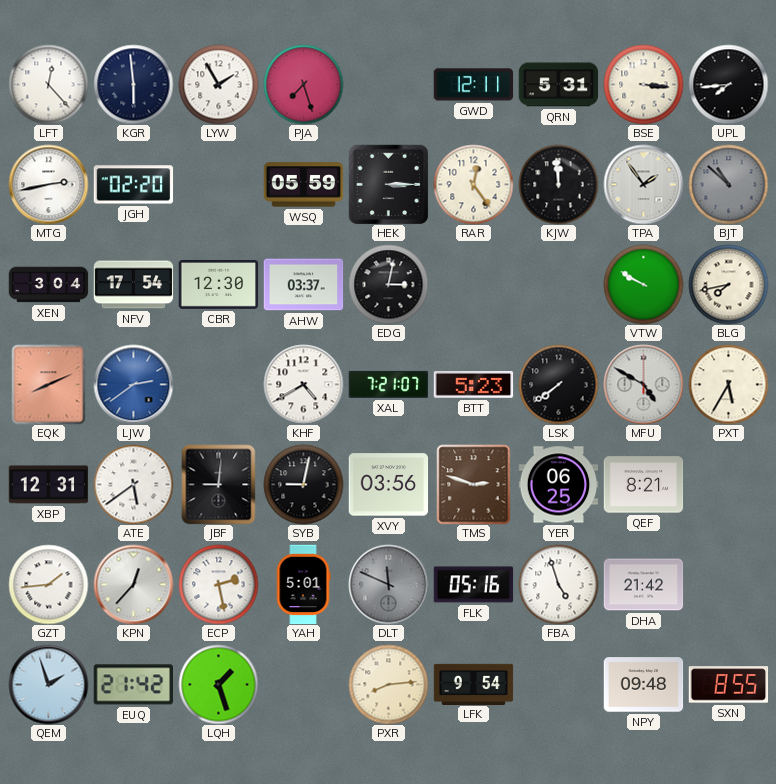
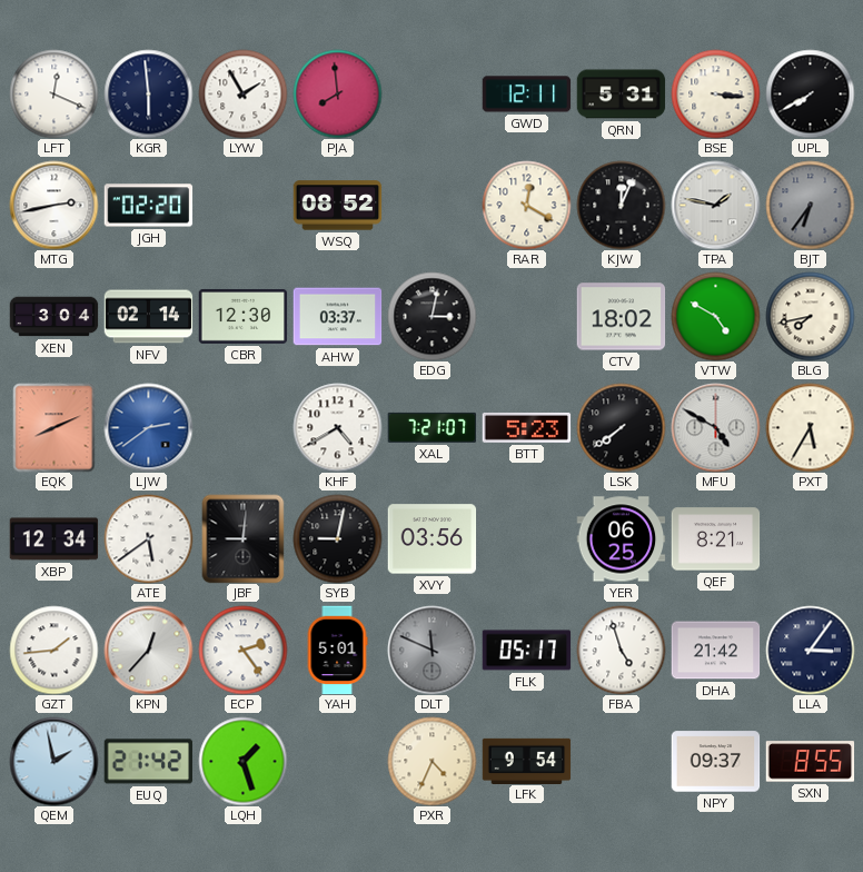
LFT: 12:23 -> 12:19 (53, 93)
PJA: 7:27 -> 7:59 (337, 93)
UPL: 7:44 -> 7:40 (810, 93)
WSQ: 05:59 -> 08:52 (337, 206)
HEK: 3:15 -> none (388, 184)
RAR: 12:24 -> 12:20 (526, 205)
KJW: 11:59 -> 12:04 (621, 205)
TPA: 1:54 -> 1:47 (715, 205)
BJT: 10:52 -> 6:36 (810, 205)
NFV: 17:54 -> 02:14 (148, 317)
CTV: none -> 18:02 (621, 317)
VTW: 9:50 -> 4:50 (715, 316)
XBP: 12:31 -> 12:34 (53, 539)
TMS: 2:48 -> none (474, 484)
ECP: 2:28 -> 2:24 (242, 650)
FLK: 05:16 -> 05:17 (526, 651)
LLA: none -> 3:06 (810, 650)
QEM: 1:57 -> 1:58 (53, 761)
PXR: 8:14 -> 4:34 (431, 761)
NPY: 09:48 -> 09:37 (715, 762)
